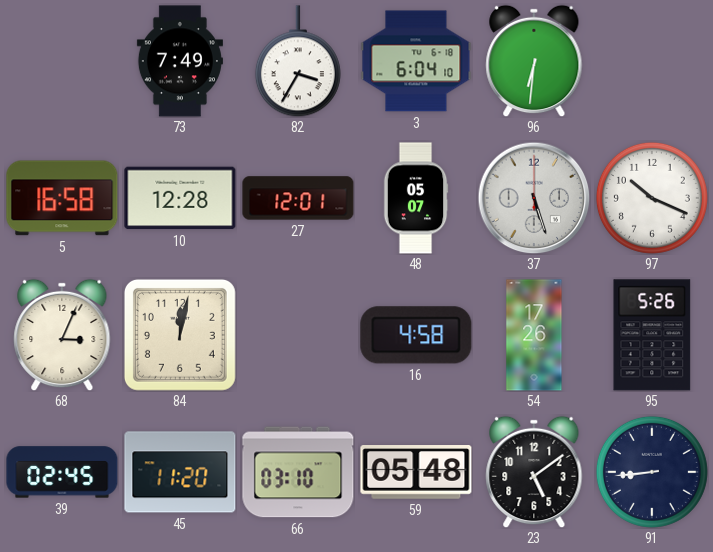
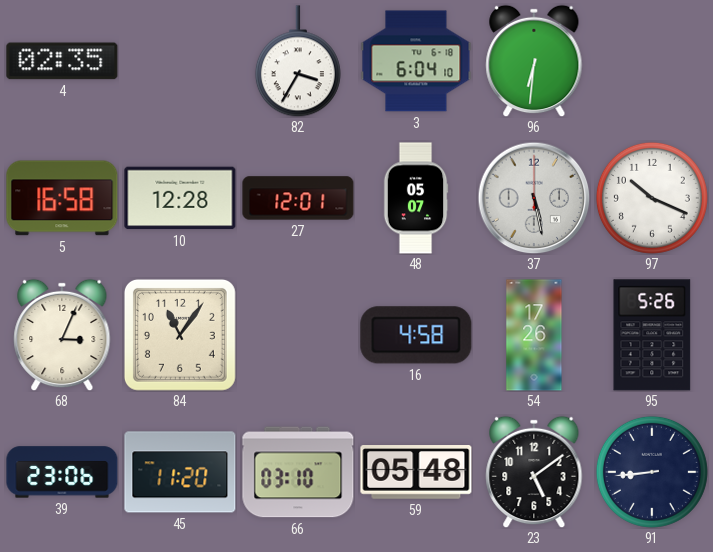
4: none -> 02:35 (62, 61)
73: 7:49 -> none (180, 61)
37: 5:27 -> 5:28 (534, 198)
84: 12:02 -> 11:06 (180, 335)
39: 02:45 -> 23:06 (62, 472)
